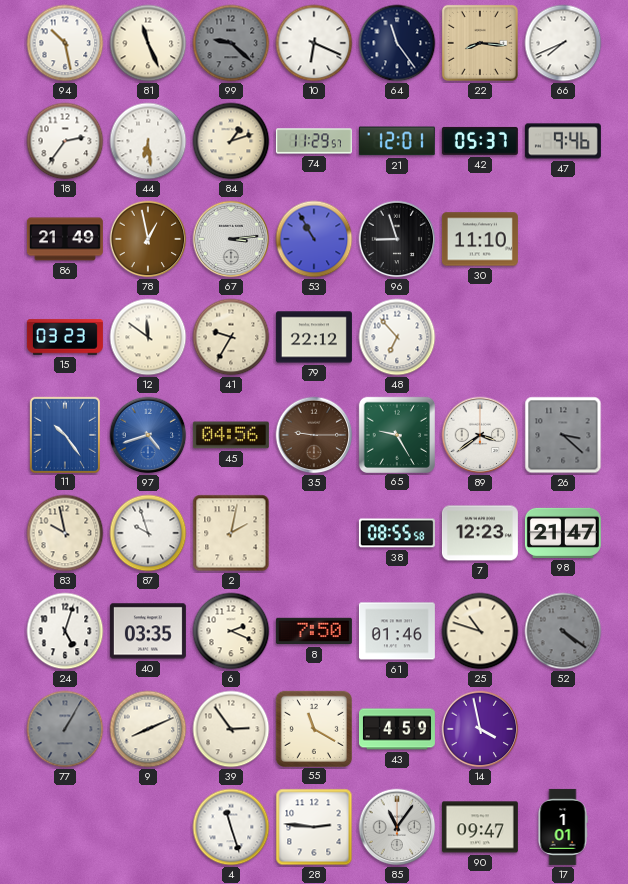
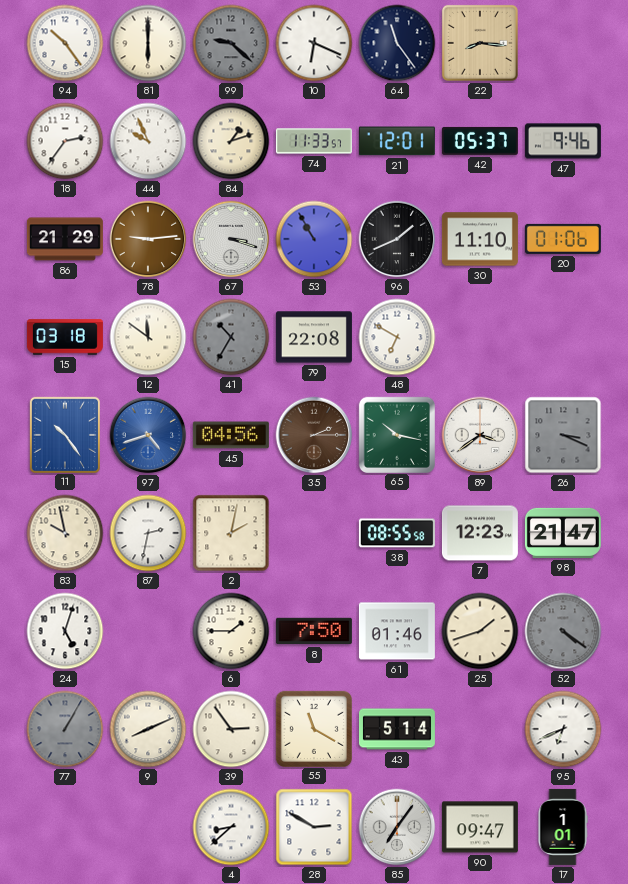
94: 10:28 -> 10:24 (65, 43)
81: 11:26 -> 6:00 (148, 43)
66: 7:41 -> none (563, 43)
44: 6:29 -> 9:56 (148, 141)
74: 11:29 -> 11:33 (314, 141)
86: 21:49 -> 21:29 (65, 239)
78: 12:58 -> 9:14 (148, 239)
67: 3:14 -> 3:18 (231, 239)
96: 8:57 -> 1:41 (397, 239)
20: none -> 01:06 (563, 239)
15: 03:23 -> 03:18 (65, 337)
41: 9:35 -> 10:35 (231, 337)
41 dial: cream -> grey (231, 337)
79: 22:12 -> 22:08 (314, 337)
48: 6:53 -> 6:50 (397, 337)
35: 9:15 -> 2:15 (314, 435)
65: 9:25 -> 10:17 (396, 434)
26: 3:22 -> 3:19 (563, 435)
87: 9:57 -> 2:32 (148, 533)
40: 03:35 -> none (148, 631)
6: 2:19 -> 1:45 (231, 631)
25: 10:48 -> 1:42 (480, 631)
43: 4:59 -> 5:14 (397, 729)
14: 3:58 -> none (480, 729)
95: none -> 6:41 (563, 729)
4: 11:27 -> 8:38 (231, 827)
28: 2:46 -> 2:50 (314, 827)
85: 11:06 -> 7:06 (397, 827)
